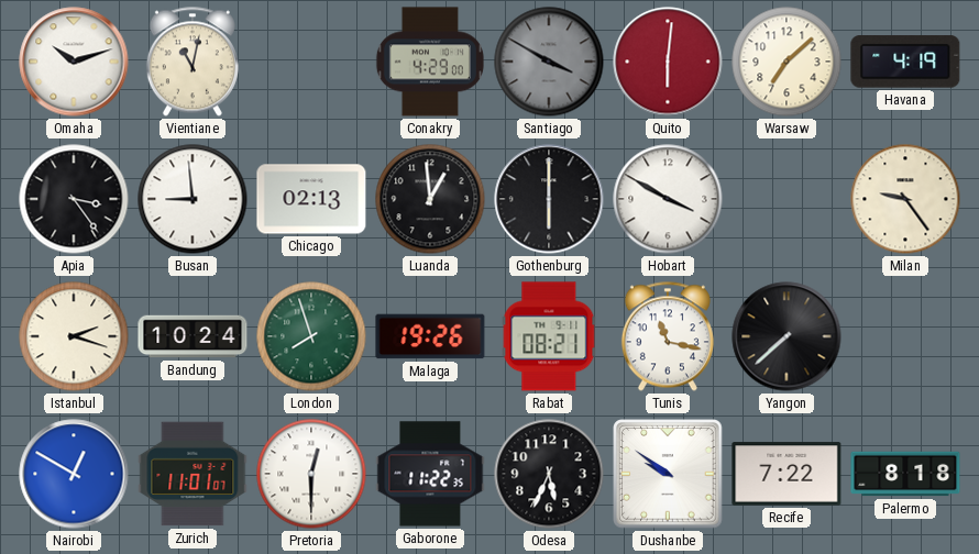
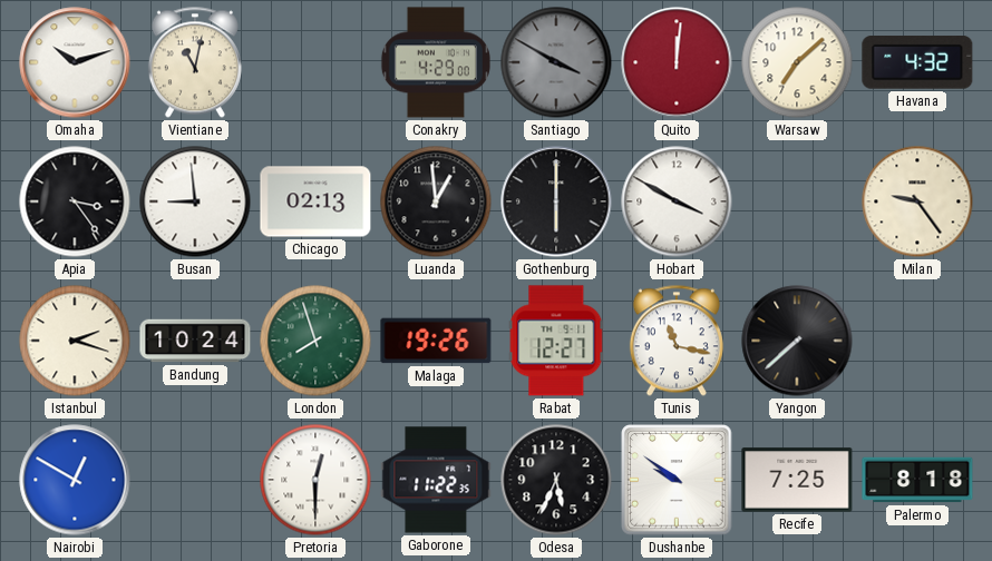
Quito: 6:01 -> 12:01 (677, 62)
Havana: 4:19 -> 4:32 (917, 62)
Rabat: 08:21 -> 12:27 (556, 341)
Zurich: 11:01 -> none (193, 474)
Recife: 7:22 -> 7:25 (797, 480)
